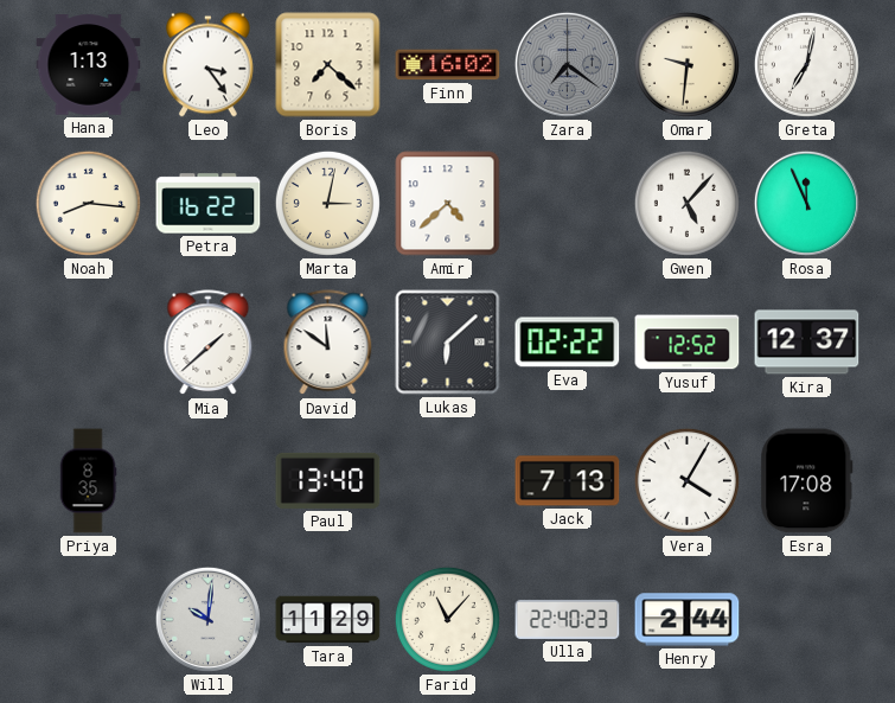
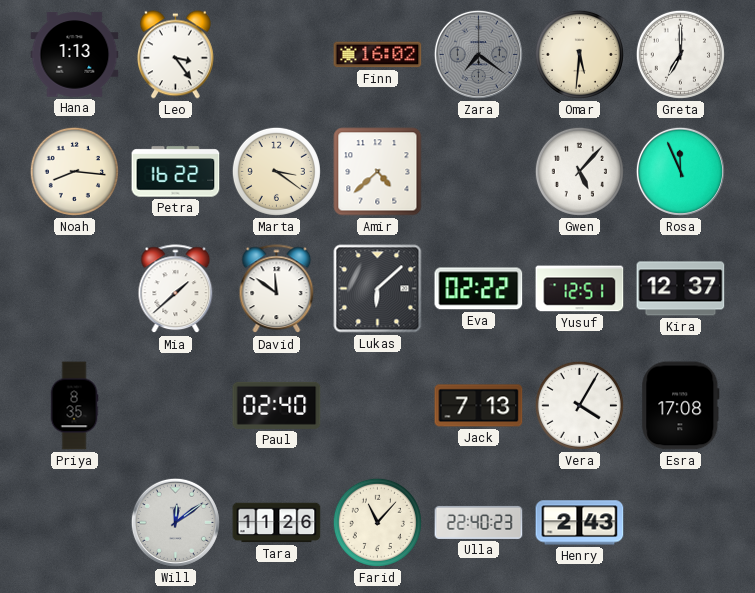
Boris: 7:22 -> none (328, 65)
Omar: 9:31 -> 5:31 (579, 54)
Greta: 7:02 -> 7:00 (680, 54)
Marta: 3:02 -> 3:21 (276, 171)
Yusuf: 12:52 -> 12:51 (580, 289)
Paul: 13:40 -> 02:40 (277, 405)
Will: 10:01 -> 12:09 (175, 522)
Tara: 11:29 -> 11:26 (277, 523)
Henry: 2:44 -> 2:43 (580, 523)
